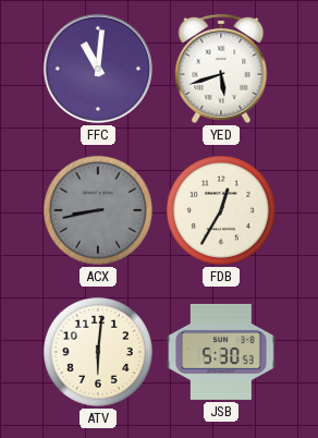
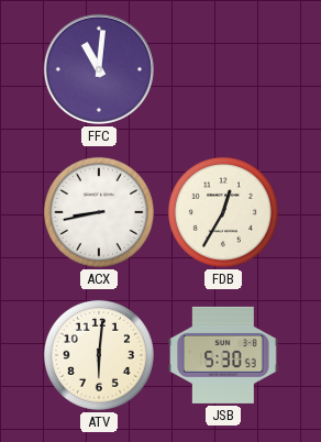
YED: 5:42 -> none (221, 69)
ACX dial: grey -> white (99, 212)
